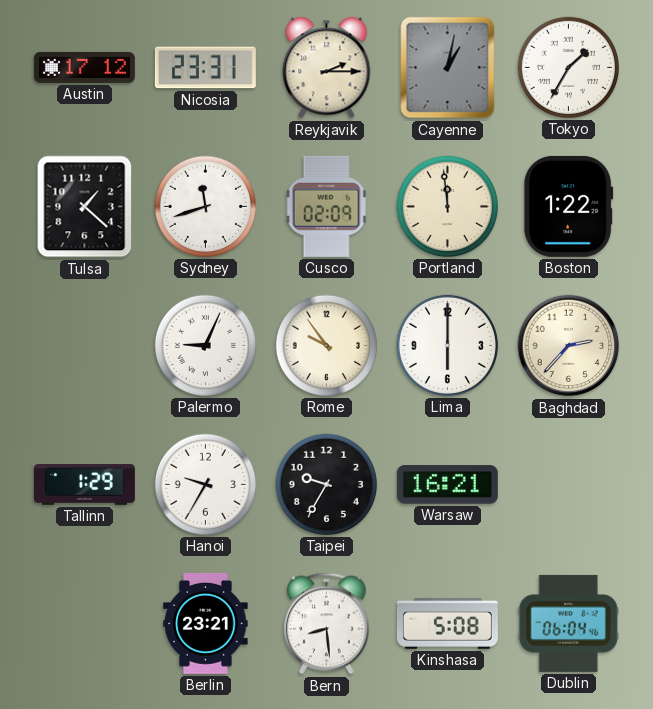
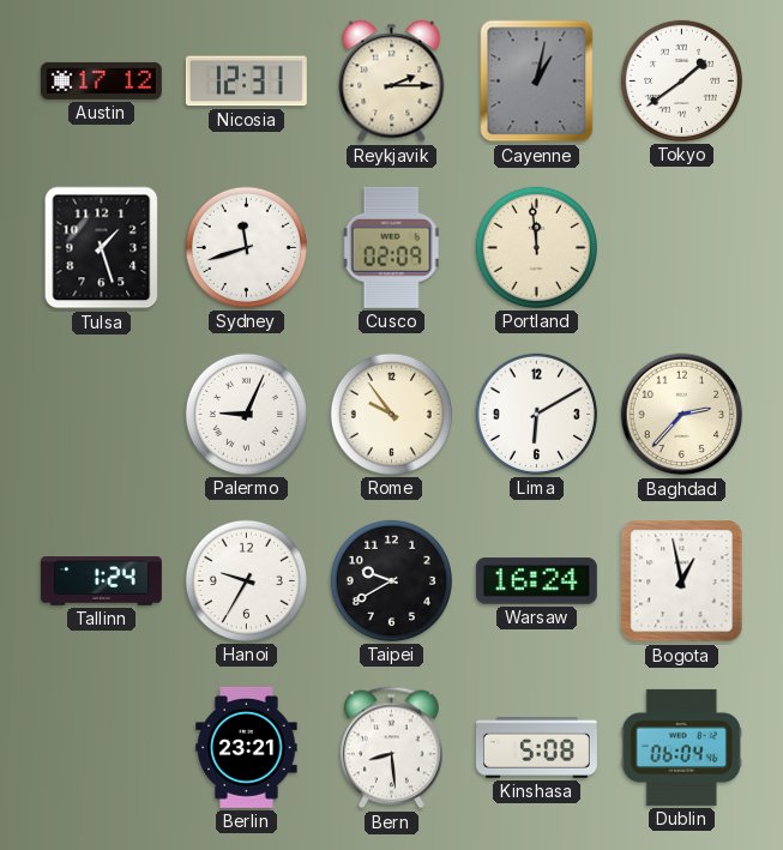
Nicosia: 23:31 -> 12:31 (246, 82)
Tokyo: 1:35 -> 1:39 (681, 80)
Tulsa: 1:22 -> 1:27 (102, 248)
Boston: 1:22 -> none (569, 206)
Lima: 6:00 -> 6:10 (536, 414)
Tallinn: 1:29 -> 1:24 (101, 581)
Taipei: 9:35 -> 9:40 (391, 580)
Warsaw: 16:21 -> 16:24 (536, 581)
Bogota: none -> 12:58 (682, 581)
